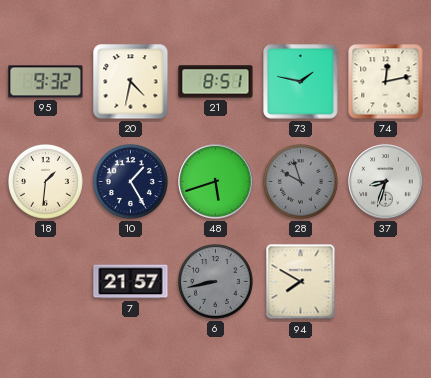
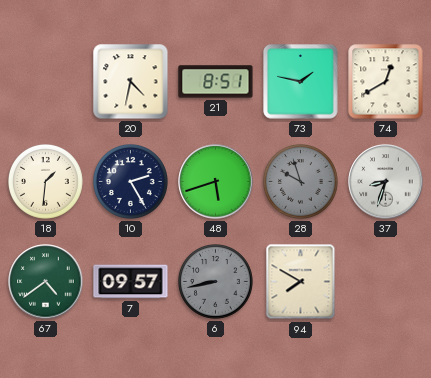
95: 9:32 -> none (46, 82)
74: 12:13 -> 12:40 (386, 82)
10: 1:25 -> 2:25 (131, 182)
67: none -> 4:39 (46, 282)
7: 21:57 -> 09:57 (131, 282)
